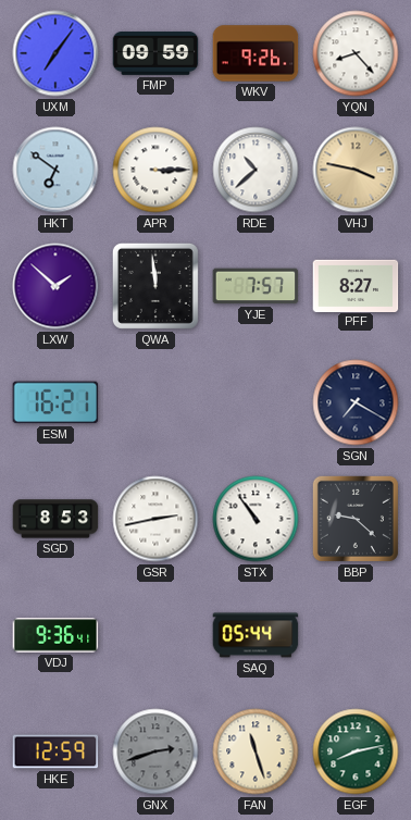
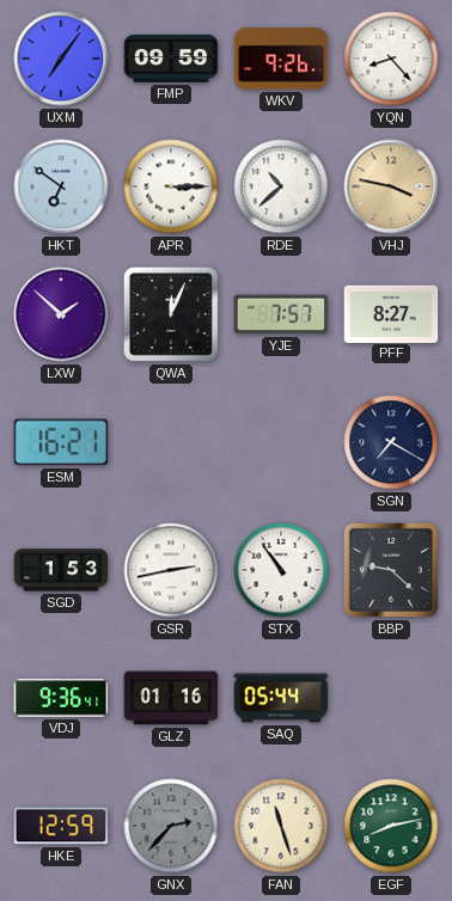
QWA: 11:59 -> 12:04 (171, 314)
SGD: 8:53 -> 1:53 (61, 570)
GLZ: none -> 01:16 (171, 698)
GNX: 2:42 -> 2:37 (171, 826)
